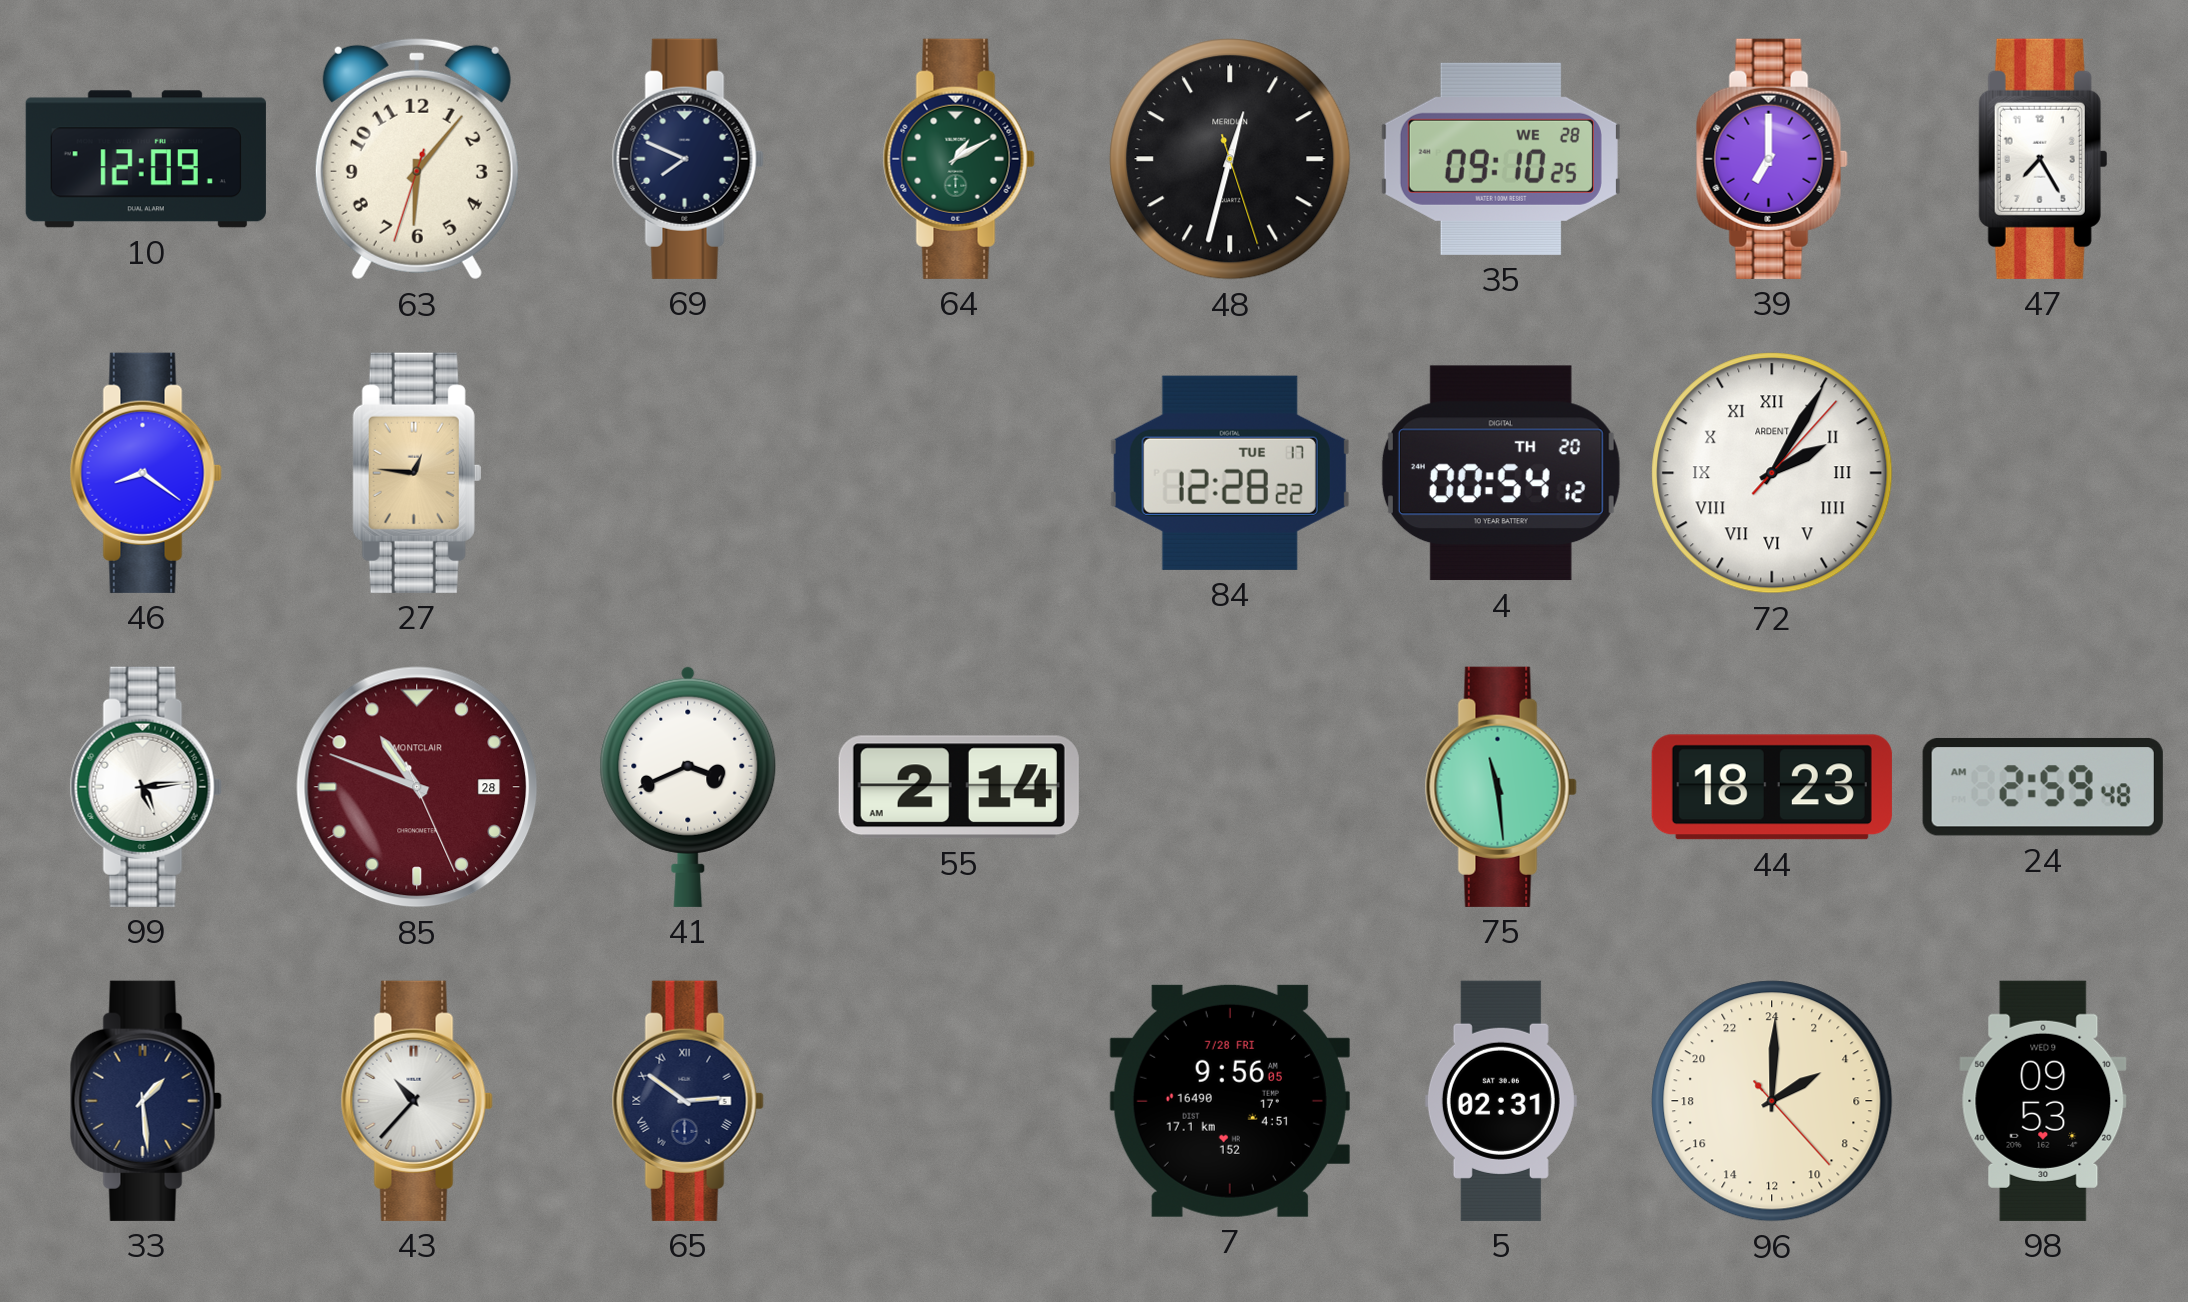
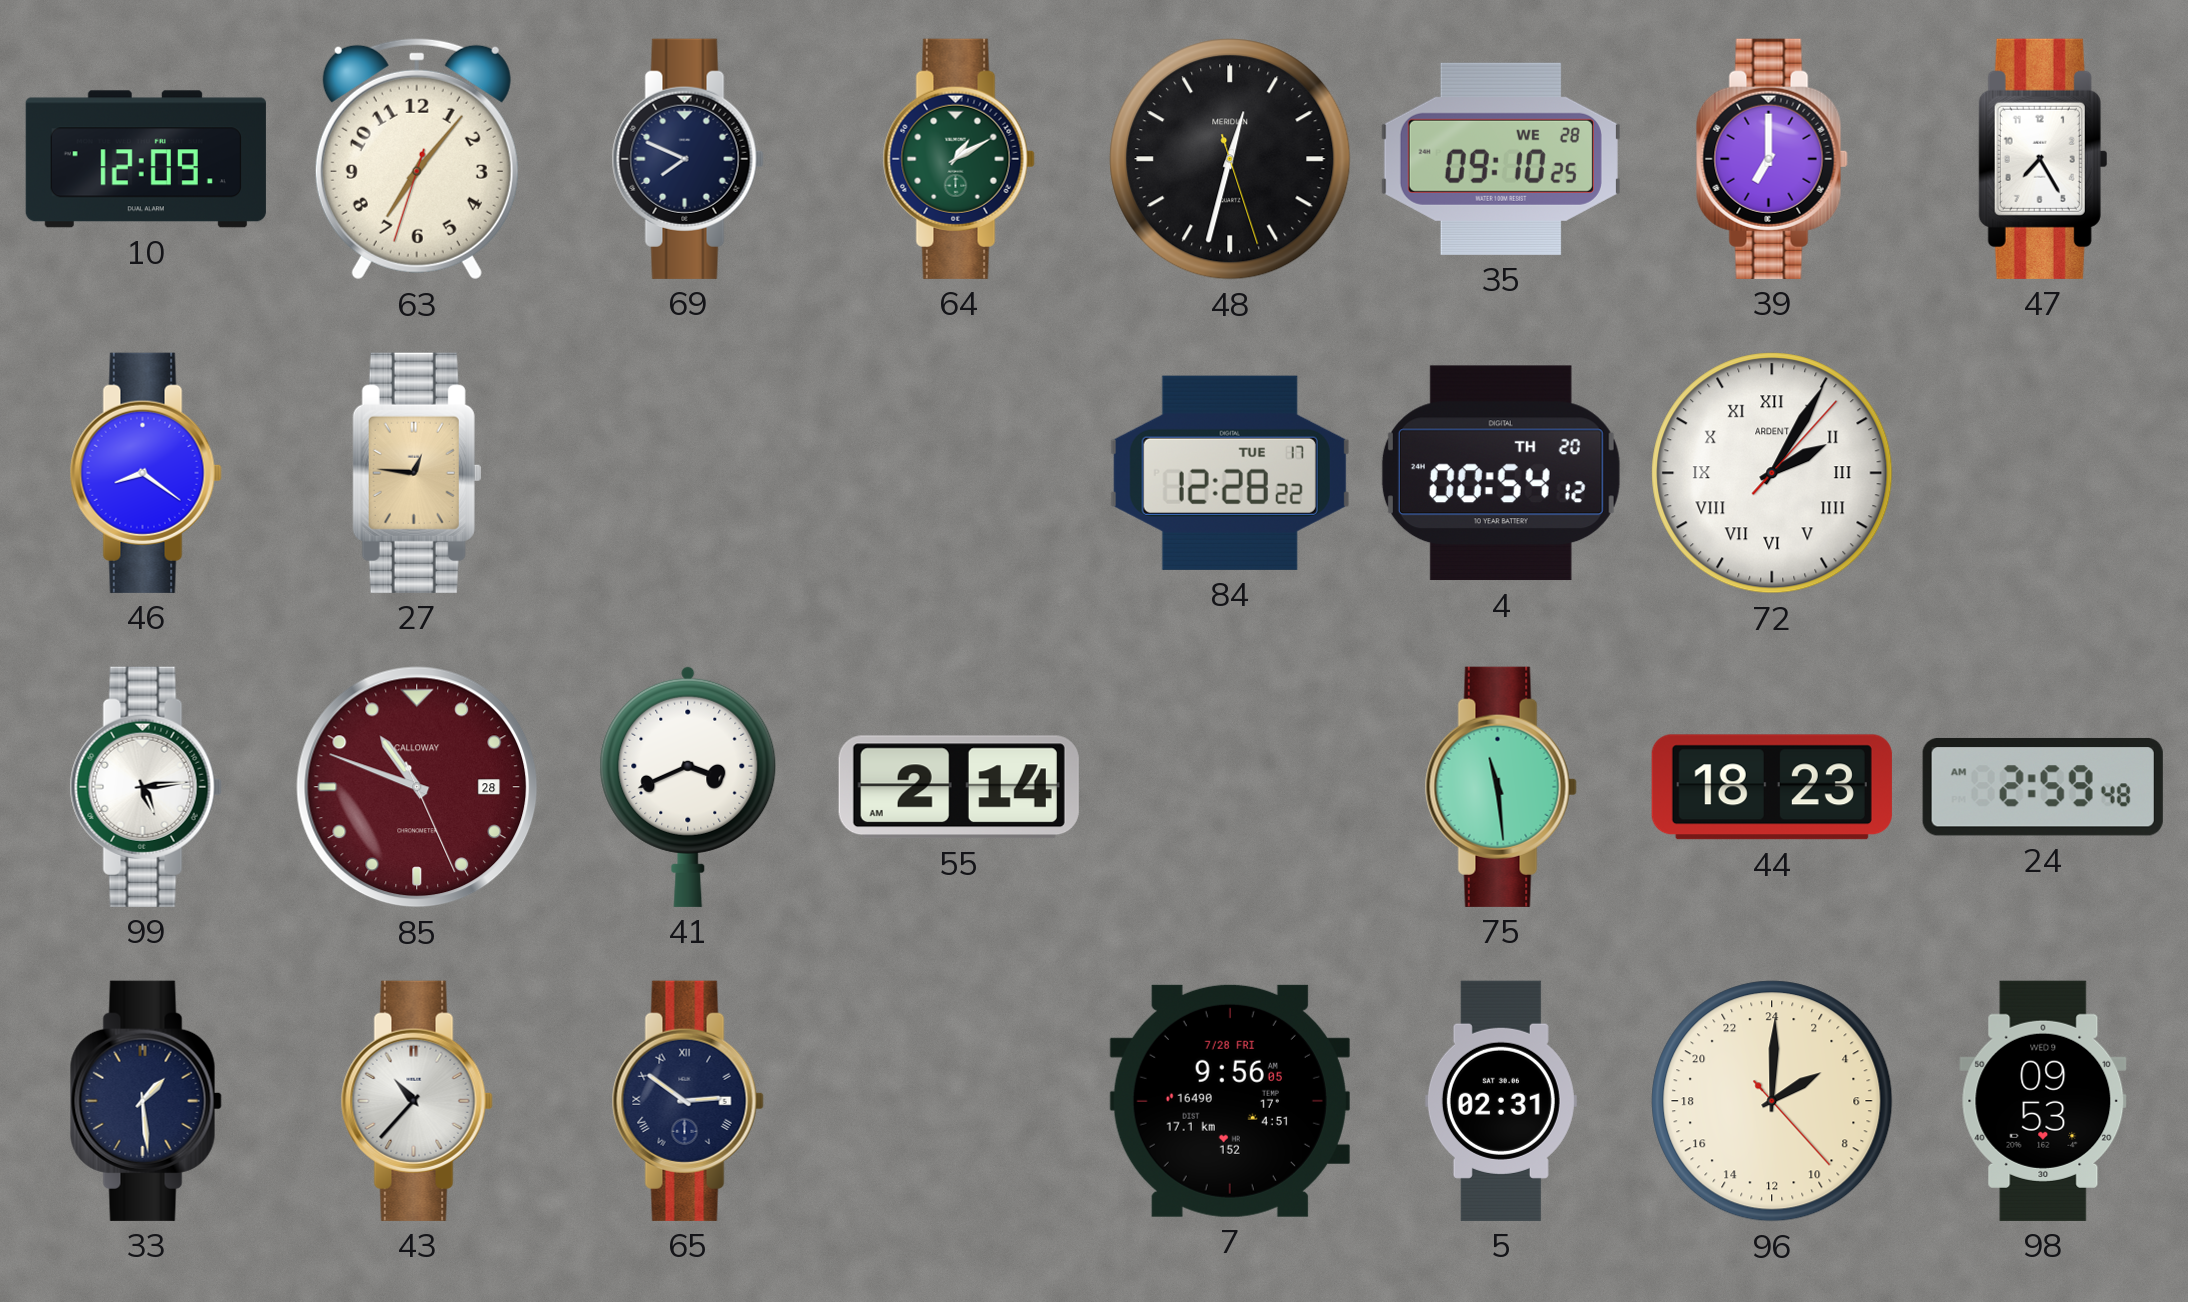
63: 6:06 -> 7:06 (417, 159)
85 brand: MONTCLAIR -> CALLOWAY (417, 787)
